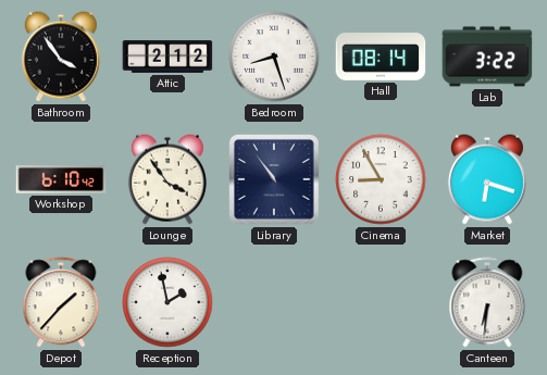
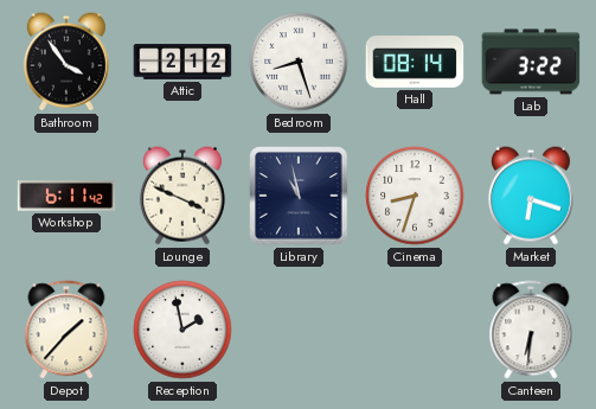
Workshop: 6:10 -> 6:11 (66, 197)
Lounge: 3:54 -> 3:49 (182, 196)
Library: 10:54 -> 10:58 (299, 196)
Cinema: 8:55 -> 8:33 (415, 196)
